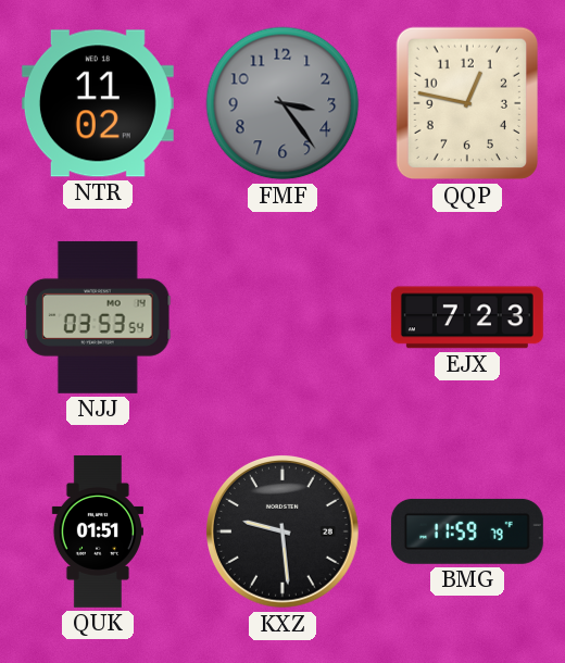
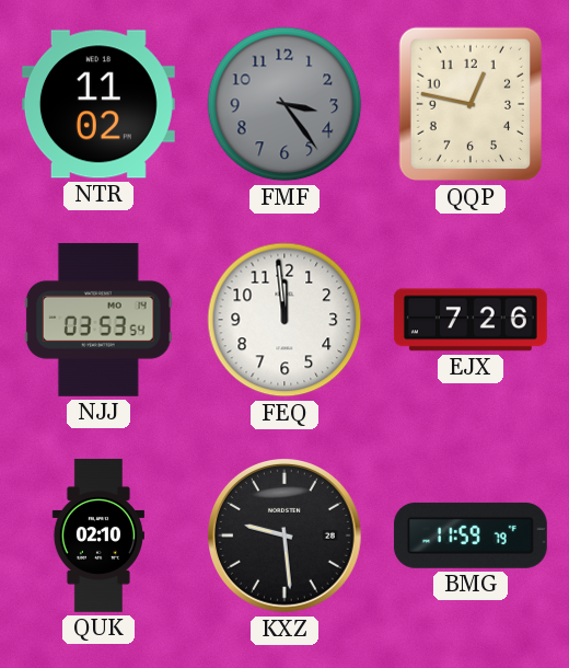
FEQ: none -> 11:59 (284, 320)
EJX: 7:23 -> 7:26 (471, 320)
QUK: 01:51 -> 02:10 (98, 535)
